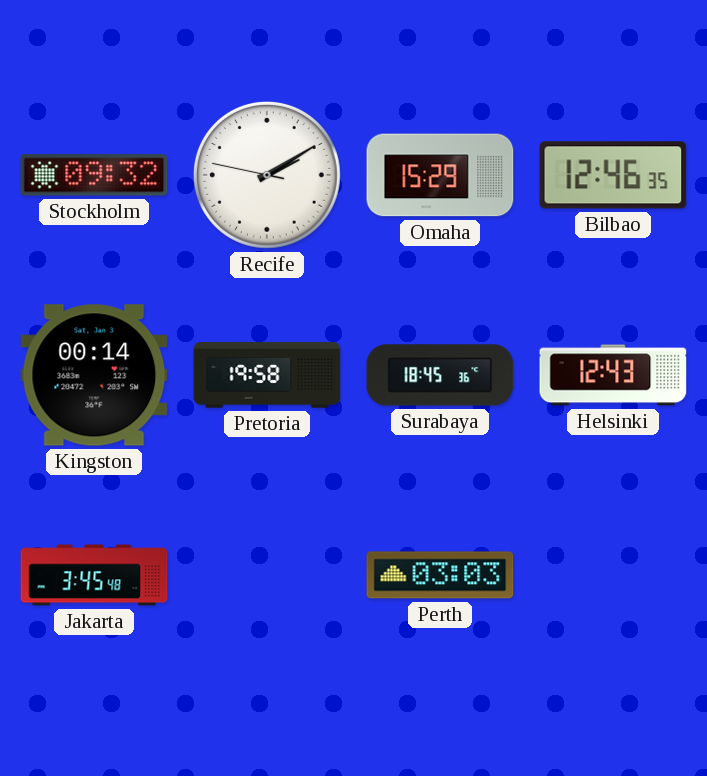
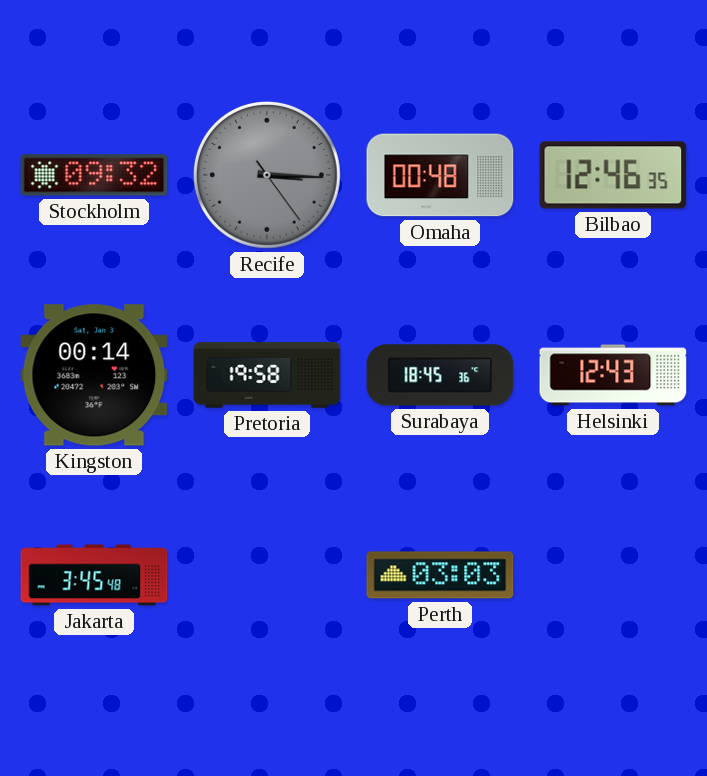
Recife: 2:09 -> 3:15 (267, 175)
Recife dial: white -> grey (267, 175)
Omaha: 15:29 -> 00:48 (440, 175)
